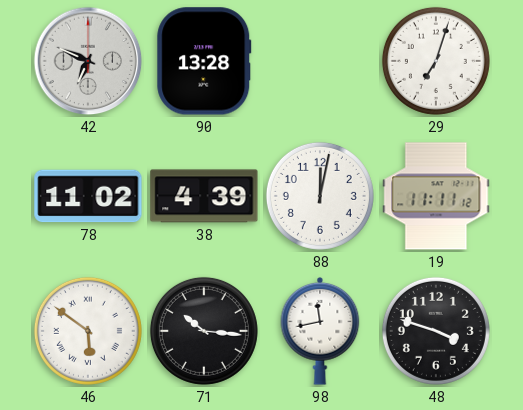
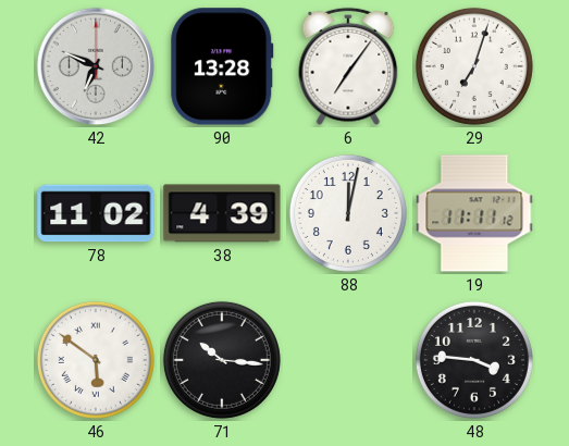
6: none -> 7:06 (348, 66)
98: 11:43 -> none (320, 331)
48: 3:48 -> 3:46 (474, 360)
